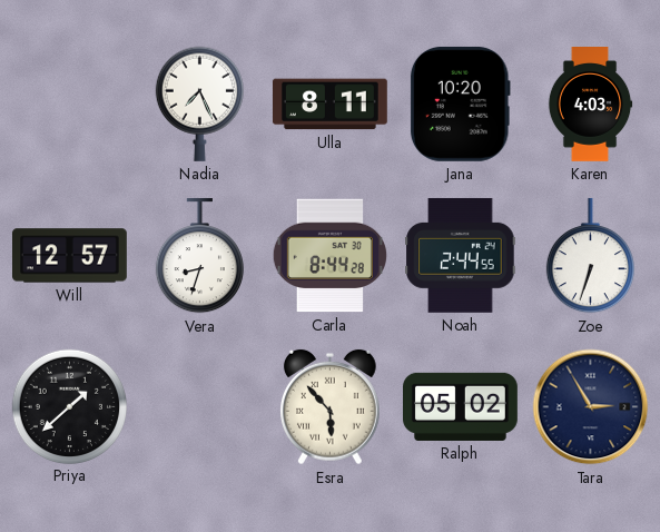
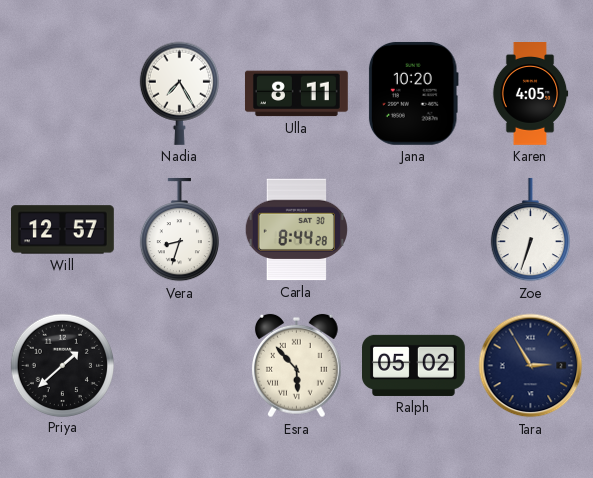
Nadia: 7:26 -> 7:25 (179, 93)
Karen: 4:03 -> 4:05 (530, 94)
Noah: 2:44 -> none (461, 255)
